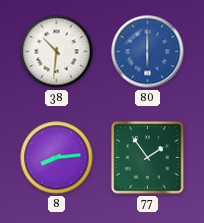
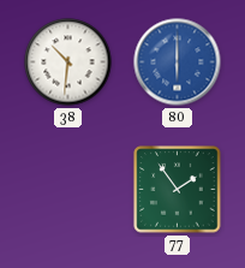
8: 8:14 -> none (57, 158)
